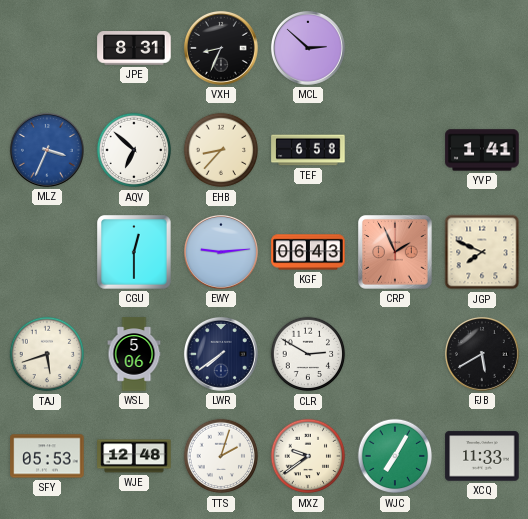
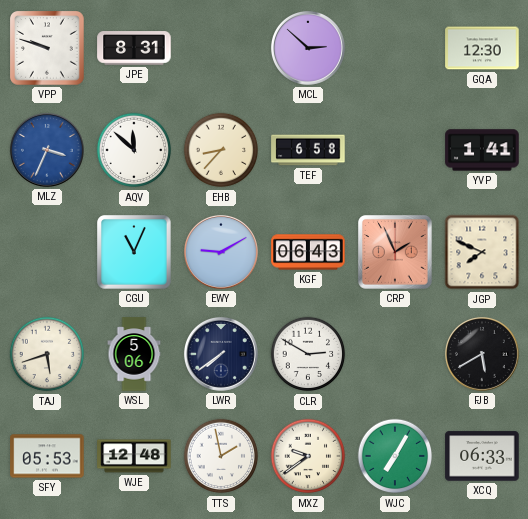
VPP: none -> 9:48 (47, 48)
VXH: 8:34 -> none (221, 48)
GQA: none -> 12:30 (482, 48)
AQV: 6:52 -> 11:52 (134, 150)
CGU: 12:30 -> 11:04 (134, 252)
EWY: 9:14 -> 9:10 (221, 252)
TTS: 2:03 -> 1:58 (221, 456)
XCQ: 11:33 -> 06:33 (482, 456)
